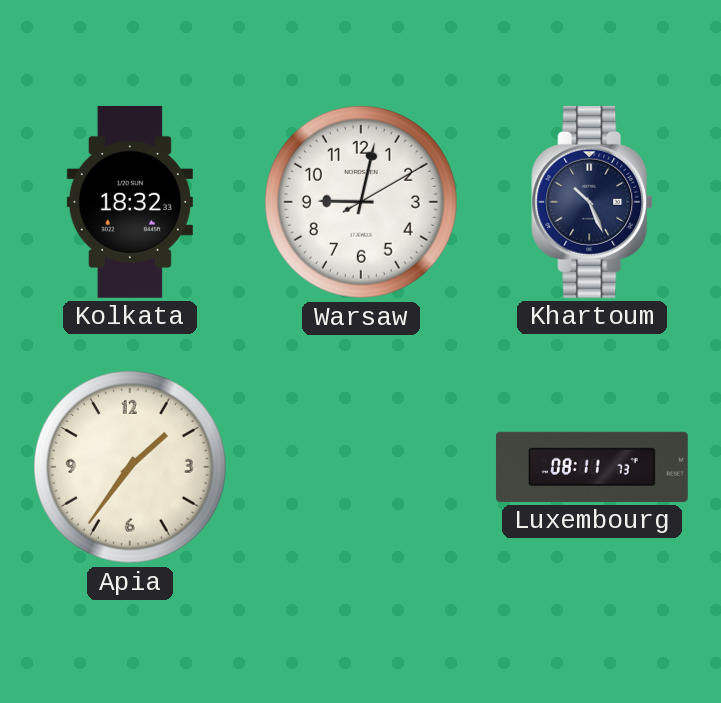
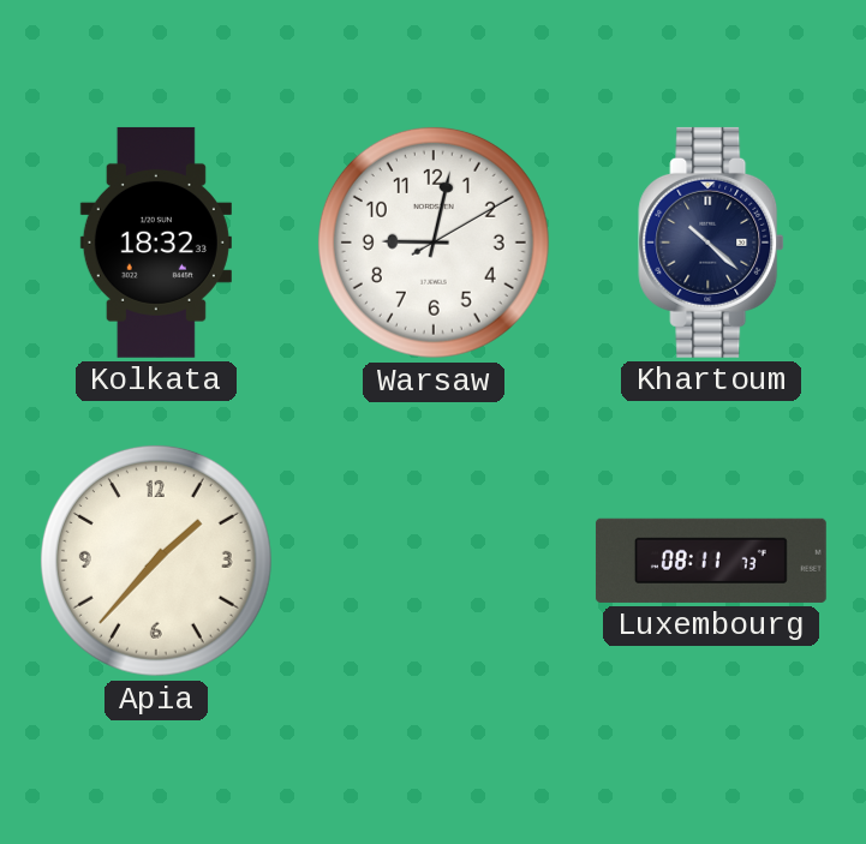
Khartoum: 10:26 -> 10:22 (711, 243)
Apia: 1:36 -> 1:37 (156, 561)
